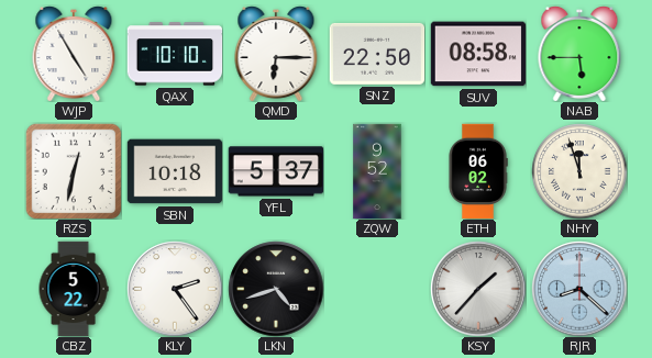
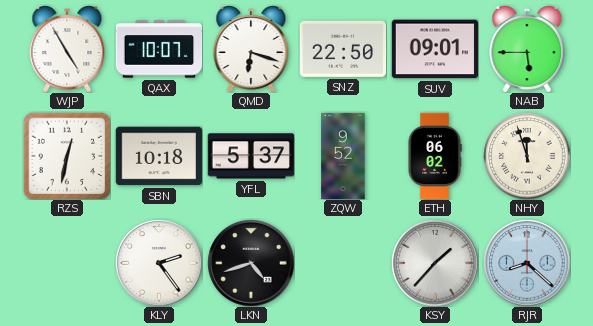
QAX: 10:10 -> 10:07 (159, 49)
QMD: 6:15 -> 6:18 (251, 49)
SUV: 08:58 -> 09:01 (435, 49)
CBZ: 5:22 -> none (74, 289)
